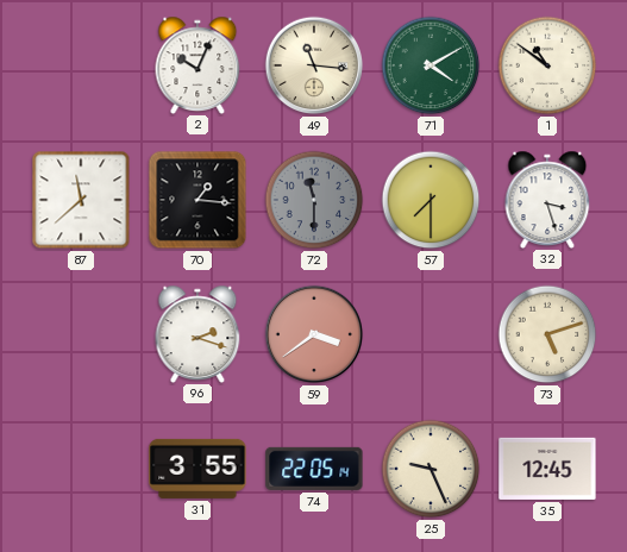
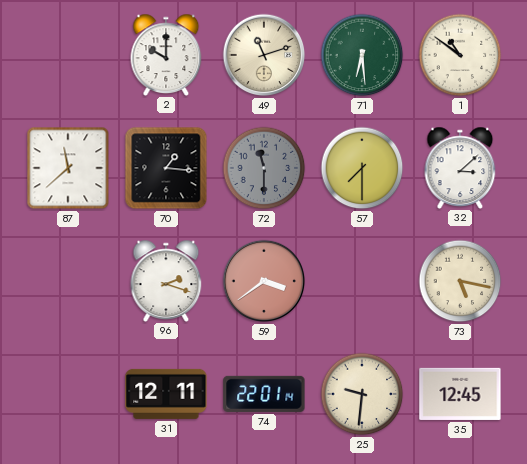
2: 10:04 -> 10:00 (166, 54)
49: 11:16 -> 11:12 (264, 55)
71: 4:10 -> 6:29 (362, 55)
32: 3:27 -> 3:08 (460, 167)
73: 5:12 -> 5:17 (460, 281)
31: 3:55 -> 12:11 (166, 394)
74: 22:05 -> 22:01 (264, 394)
25: 9:26 -> 9:31 (362, 394)
